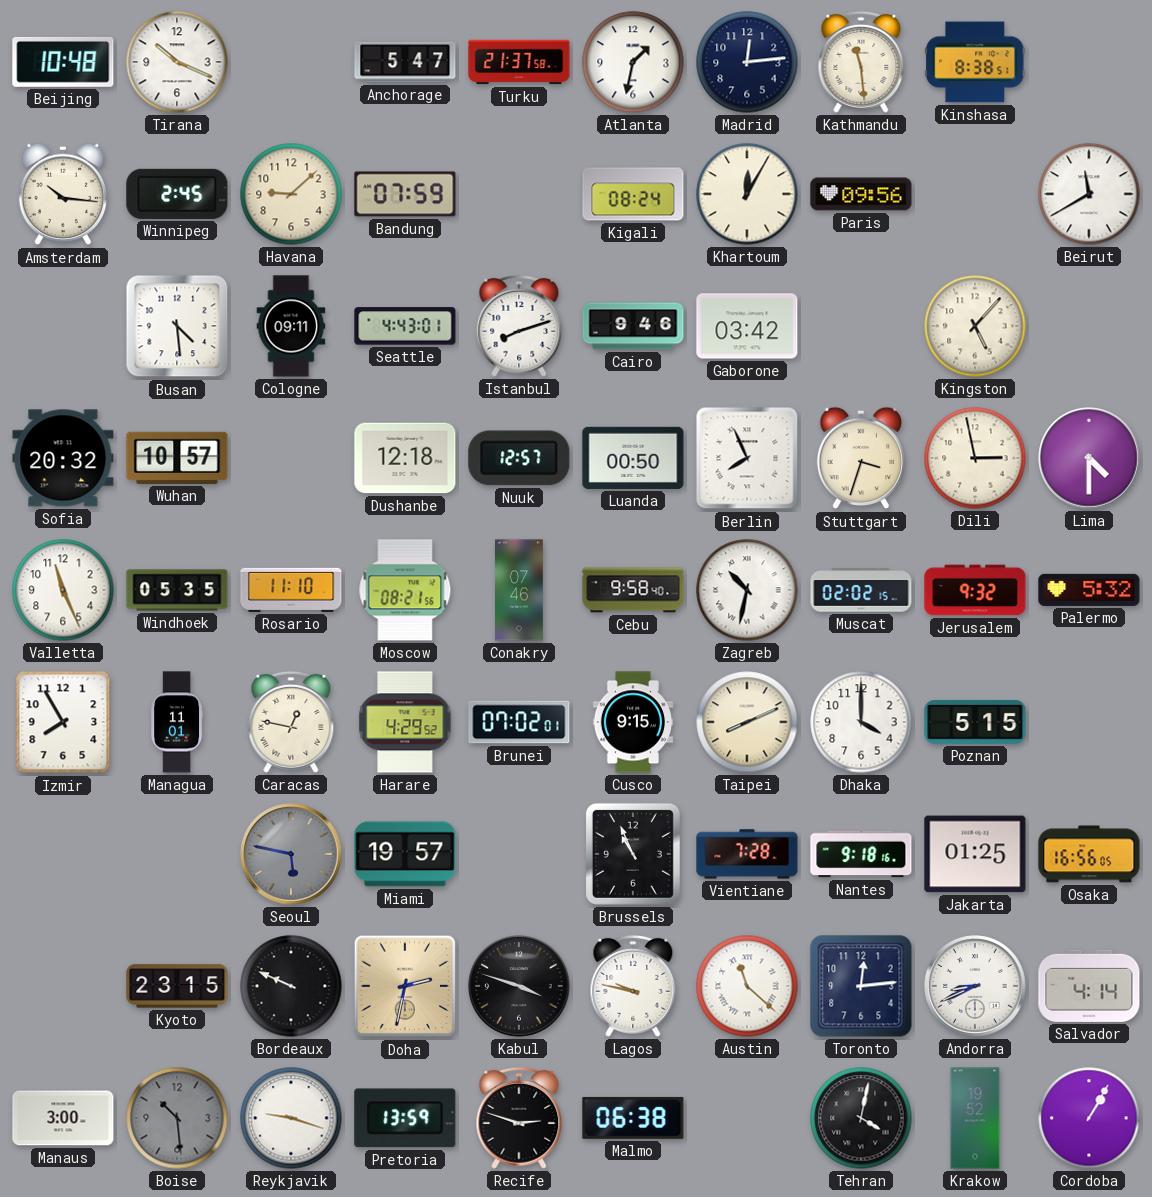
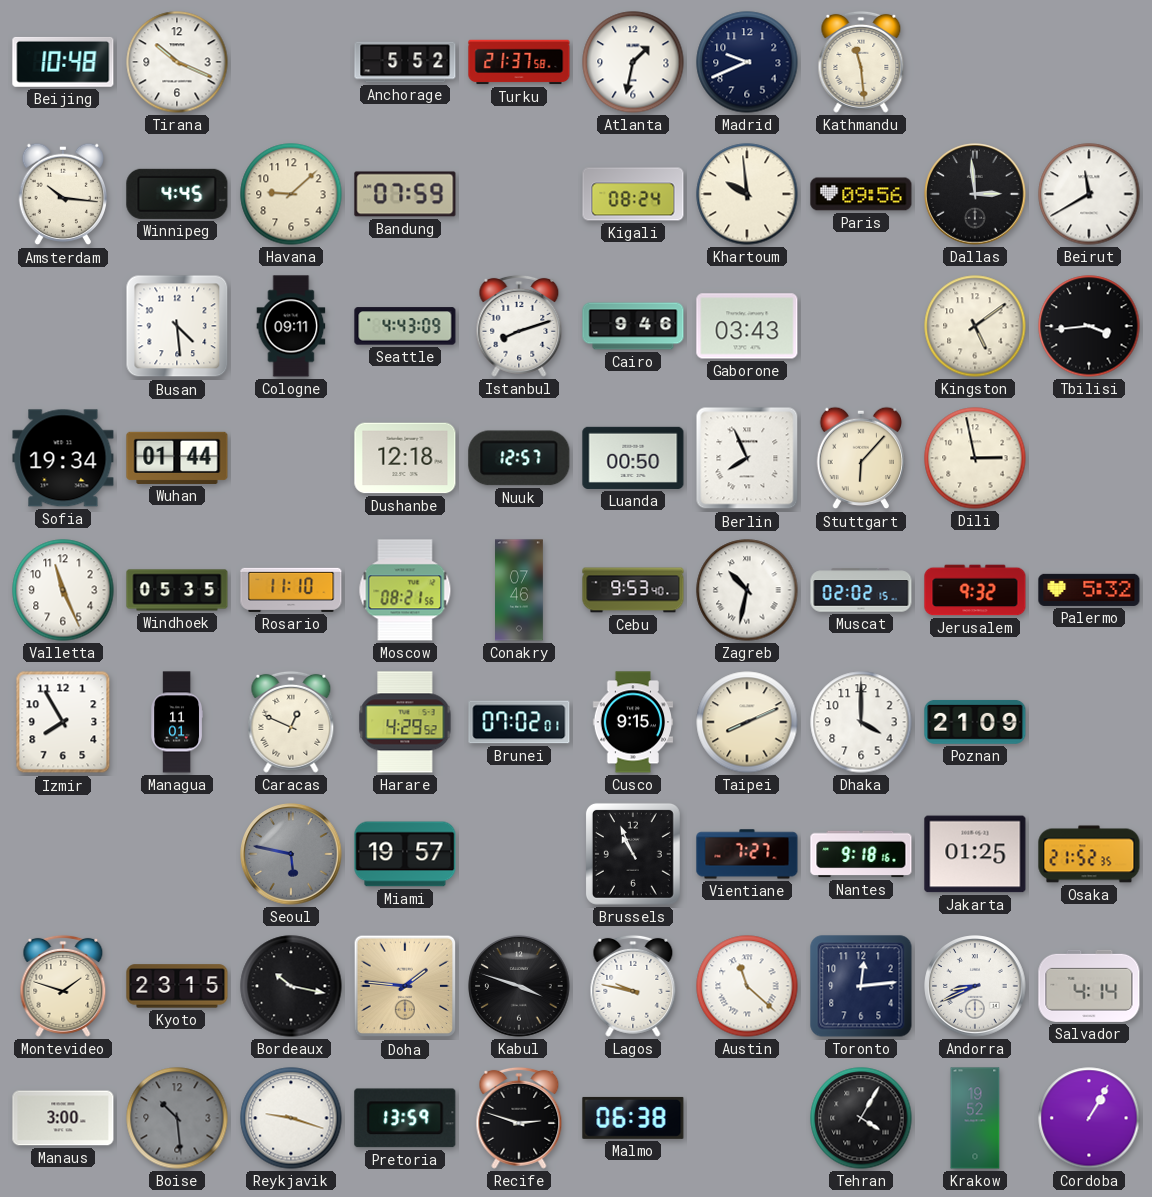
Anchorage: 5:47 -> 5:52 (405, 62)
Madrid: 12:14 -> 9:41 (747, 62)
Kinshasa: 8:38 -> none (975, 62)
Winnipeg: 2:45 -> 4:45 (177, 194)
Khartoum: 12:05 -> 9:59 (747, 194)
Dallas: none -> 2:59 (975, 194)
Seattle: 4:43:01 -> 4:43:09 (405, 326)
Gaborone: 03:42 -> 03:43 (747, 326)
Kingston: 5:07 -> 5:09 (975, 326)
Tbilisi: none -> 3:44 (1089, 326)
Sofia: 20:32 -> 19:34 (63, 458)
Wuhan: 10:57 -> 01:44 (177, 458)
Stuttgart: 3:33 -> 6:07 (860, 458)
Lima: 4:30 -> none (1089, 458)
Cebu: 9:58 -> 9:53 (633, 590)
Caracas: 12:47 -> 12:49 (291, 722)
Poznan: 5:15 -> 21:09 (975, 722)
Vientiane: 7:28 -> 7:27 (747, 854)
Osaka: 16:56 -> 21:52 (1089, 854)
Montevideo: none -> 1:48 (63, 986)
Bordeaux: 9:49 -> 10:17 (291, 986)
Doha: 2:32 -> 1:46 (405, 986)
Tehran: 4:02 -> 4:05 (861, 1118)
